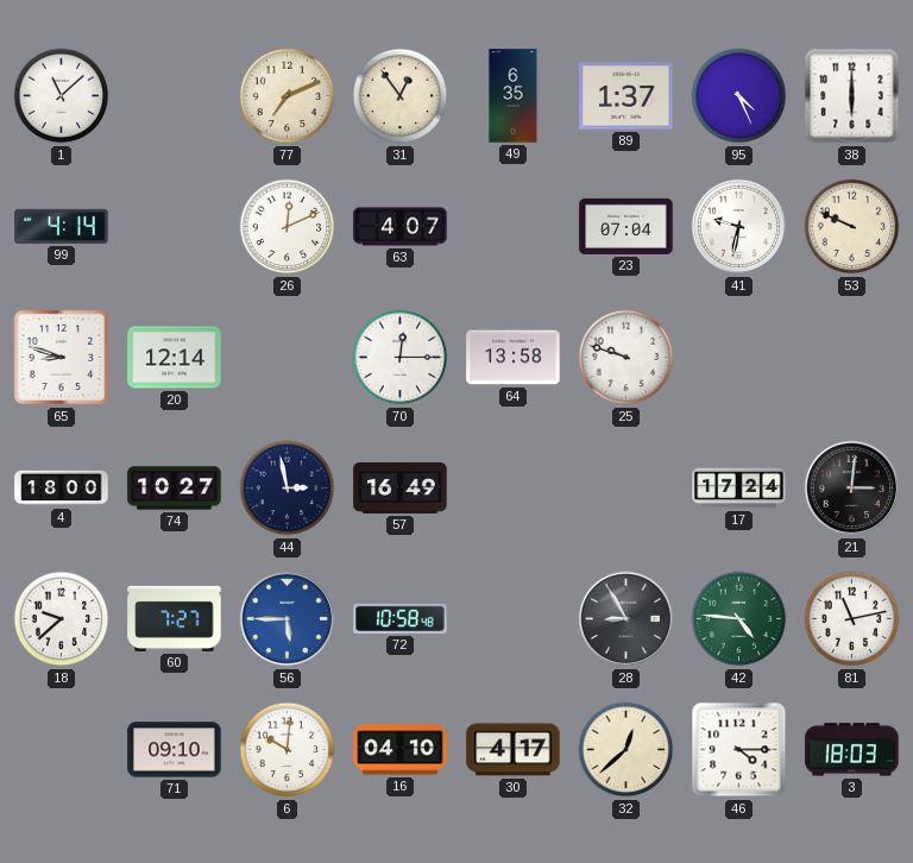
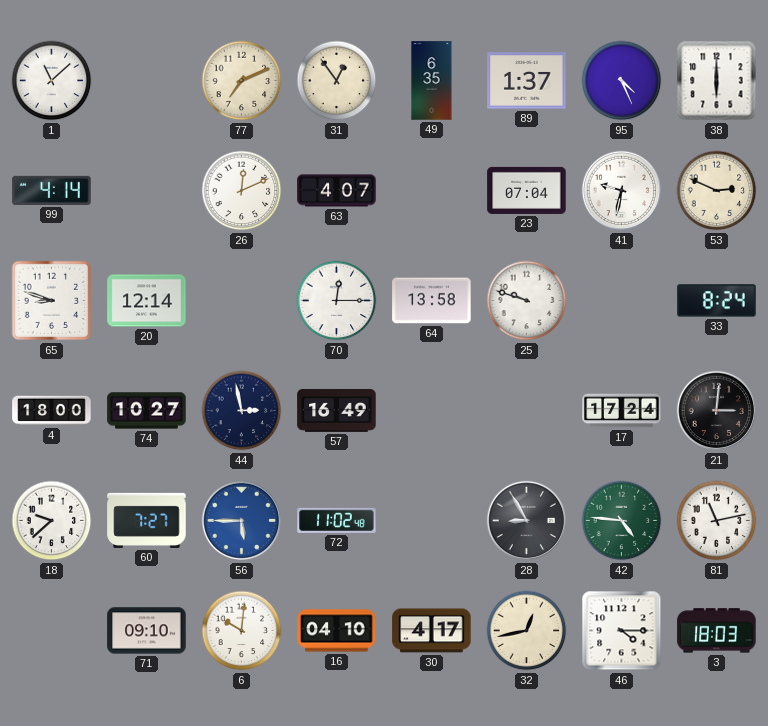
53: 9:49 -> 2:49 (717, 191)
33: none -> 8:24 (717, 301)
72: 10:58 -> 11:02 (337, 520)
32: 12:38 -> 12:43 (527, 631)
